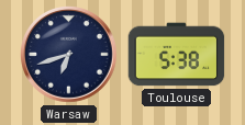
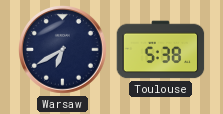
Warsaw: 6:42 -> 6:40 (63, 50)
